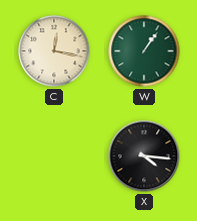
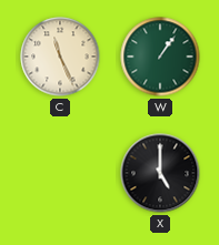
C: 12:17 -> 11:26 (60, 57)
X: 4:16 -> 5:00 (160, 173)
